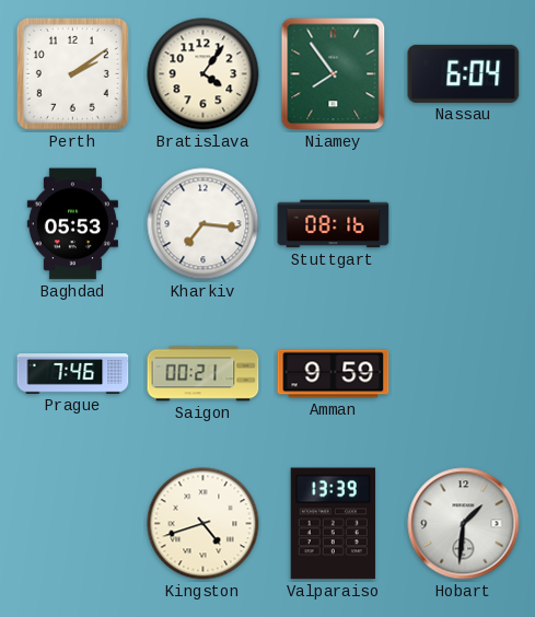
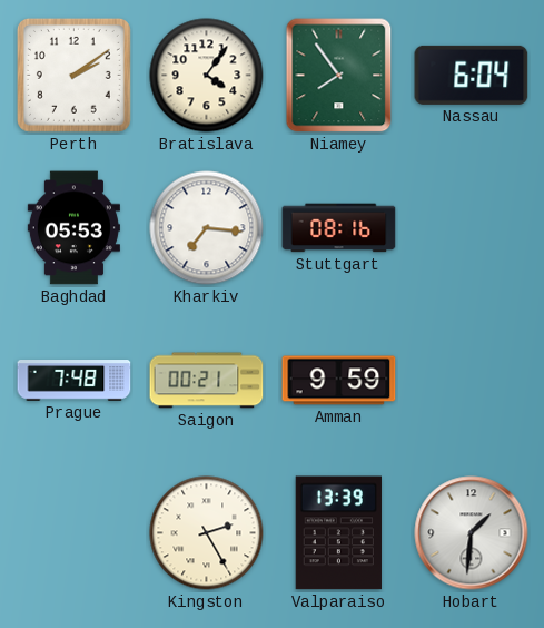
Prague: 7:46 -> 7:48 (75, 381)
Kingston: 4:42 -> 2:25 (207, 533)
